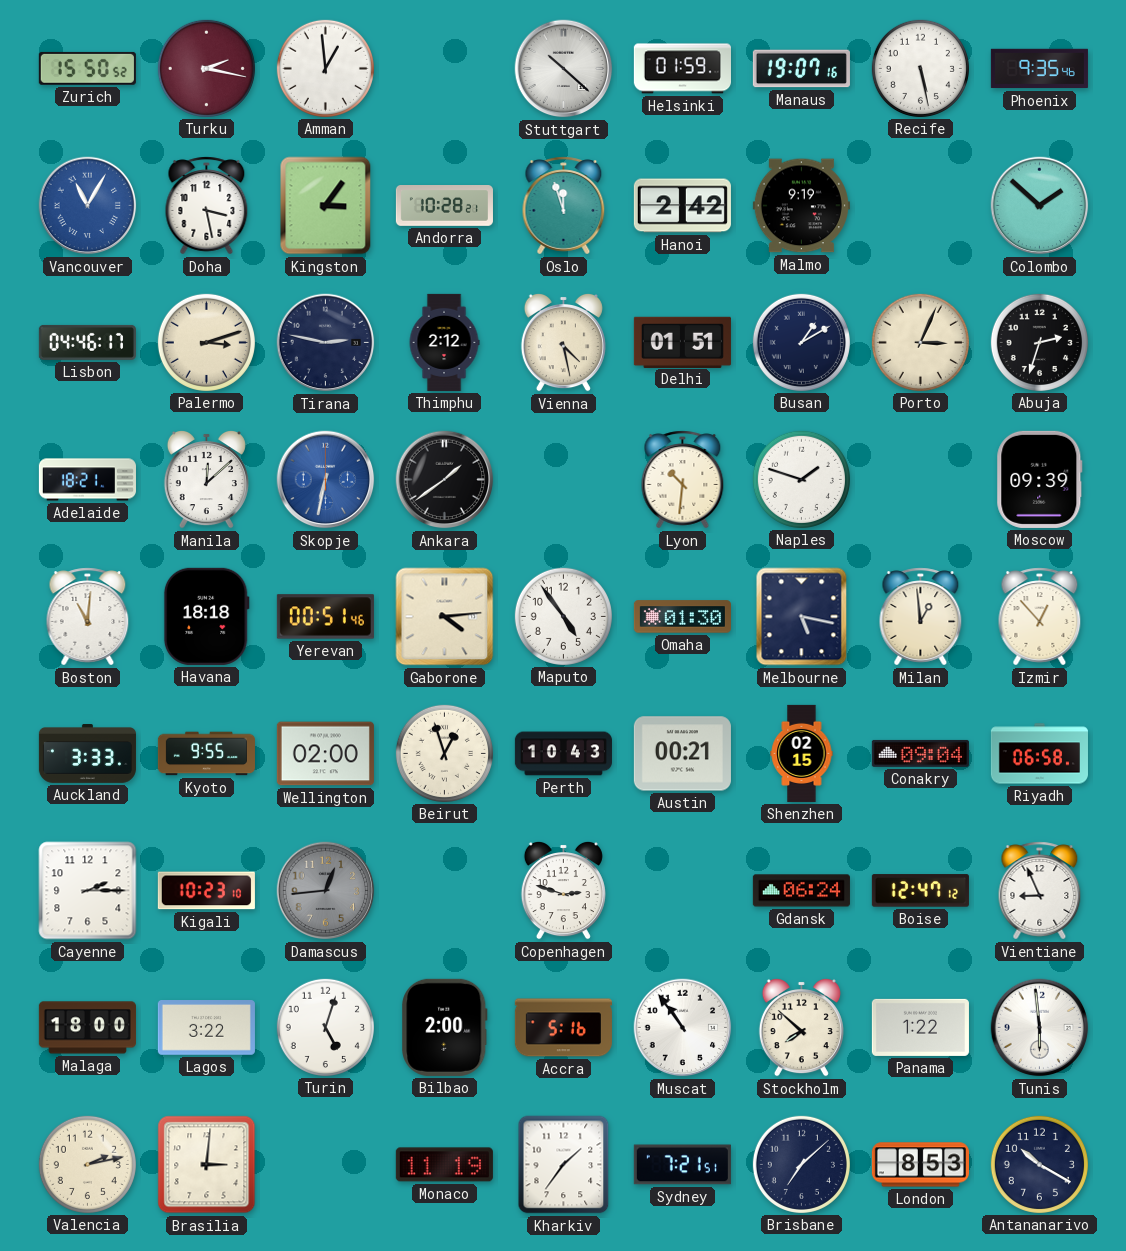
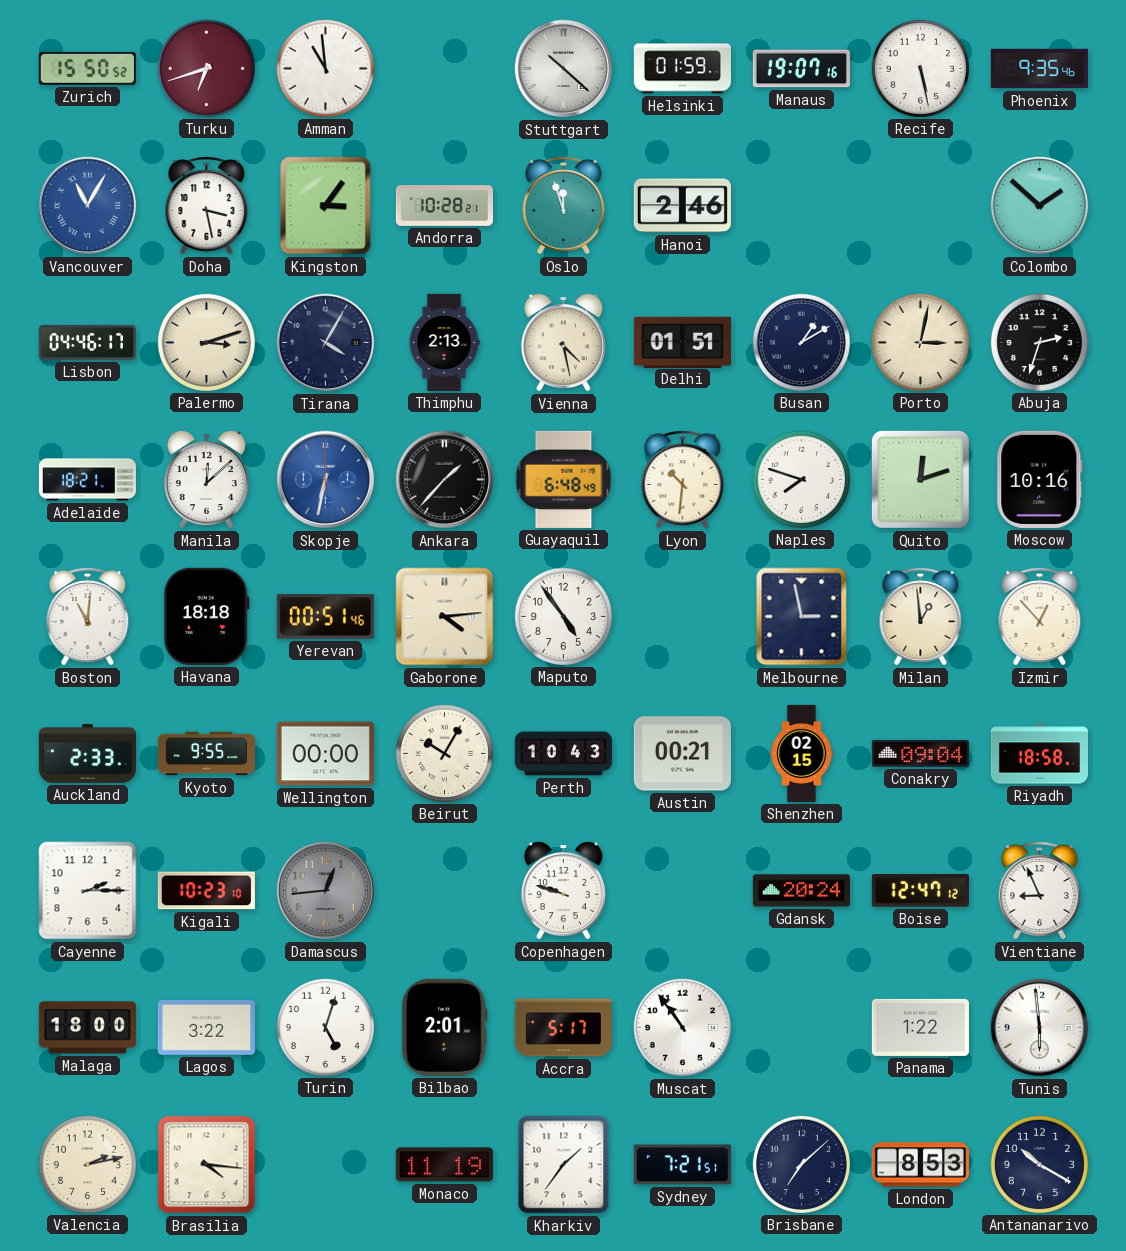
Turku: 2:17 -> 6:42 (206, 68)
Amman: 12:59 -> 10:59 (325, 68)
Hanoi: 2:42 -> 2:46 (682, 206)
Malmo: 9:19 -> none (801, 206)
Tirana: 2:47 -> 4:05 (326, 343)
Thimphu: 2:12 -> 2:13 (444, 342)
Porto: 3:04 -> 3:02 (920, 342)
Ankara: 1:39 -> 1:37 (445, 480)
Guayaquil: none -> 6:48 (564, 479)
Naples: 1:48 -> 7:48 (801, 479)
Quito: none -> 12:12 (920, 479)
Moscow: 09:39 -> 10:16 (1040, 479)
Omaha: 01:30 -> none (682, 617)
Melbourne: 5:17 -> 2:58 (802, 617)
Auckland: 3:33 -> 2:33 (87, 754)
Wellington: 02:00 -> 00:00 (325, 754)
Beirut: 12:57 -> 10:05 (444, 753)
Riyadh: 06:58 -> 18:58 (1039, 754)
Copenhagen: 2:48 -> 9:48 (563, 890)
Gdansk: 06:24 -> 20:24 (801, 891)
Bilbao: 2:00 -> 2:01 (445, 1027)
Accra: 5:16 -> 5:17 (563, 1028)
Stockholm: 7:52 -> none (801, 1027)
Brasilia: 3:01 -> 4:16 (207, 1165)
